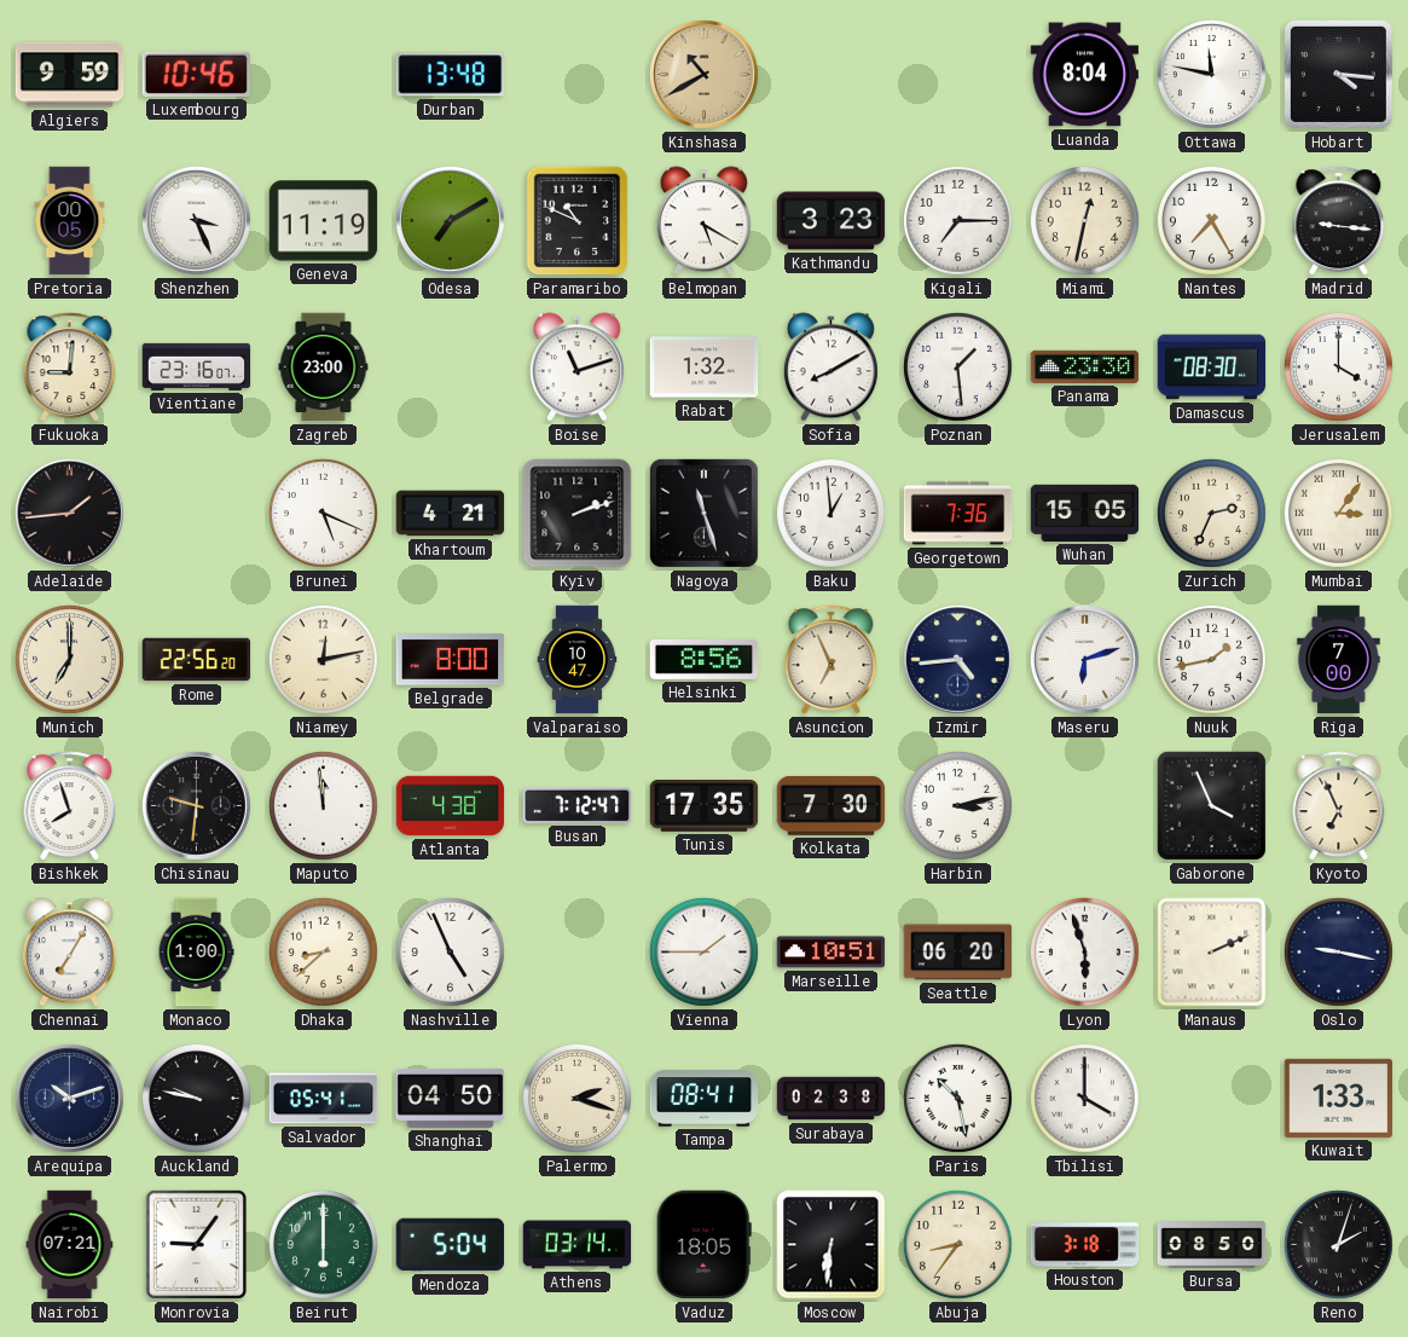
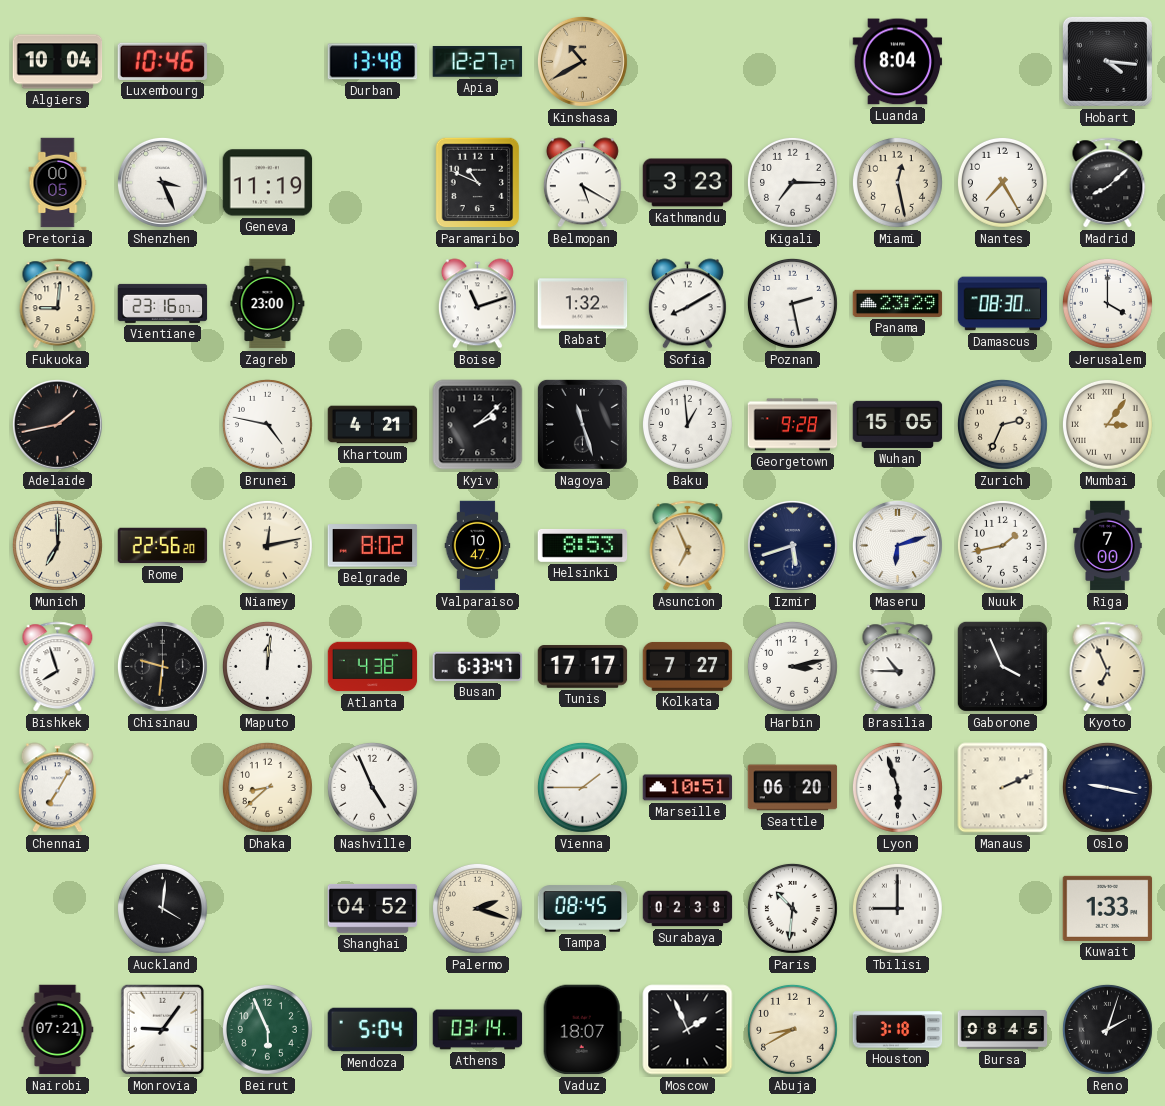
Algiers: 9:59 -> 10:04 (58, 62)
Apia: none -> 12:27 (478, 62)
Ottawa: 11:47 -> none (1211, 74)
Odesa: 7:10 -> none (450, 220)
Miami: 12:32 -> 12:28 (897, 182)
Madrid: 9:16 -> 8:08 (1108, 183)
Poznan: 1:29 -> 2:28 (792, 303)
Panama: 23:30 -> 23:29 (898, 303)
Adelaide: 1:44 -> 1:43 (57, 424)
Brunei: 5:19 -> 4:47 (267, 424)
Kyiv: 2:12 -> 2:08 (478, 425)
Georgetown: 7:36 -> 9:28 (793, 425)
Belgrade: 8:00 -> 8:02 (373, 546)
Helsinki: 8:56 -> 8:53 (583, 546)
Izmir: 4:44 -> 5:42 (792, 545)
Maputo: 11:59 -> 12:01 (267, 666)
Busan: 7:12 -> 6:33 (478, 666)
Tunis: 17:35 -> 17:17 (583, 667)
Kolkata: 7:30 -> 7:27 (688, 666)
Brasilia: none -> 10:45 (898, 667)
Monaco: 1:00 -> none (196, 953)
Arequipa: 10:12 -> none (69, 1098)
Auckland: 9:47 -> 4:01 (162, 908)
Salvador: 05:41 -> none (324, 1099)
Shanghai: 04:50 -> 04:52 (373, 909)
Tampa: 08:41 -> 08:45 (583, 909)
Paris: 10:28 -> 10:31 (792, 908)
Tbilisi: 4:00 -> 9:00 (897, 908)
Beirut: 6:00 -> 5:56 (267, 1029)
Vaduz: 18:05 -> 18:07 (582, 1030)
Moscow: 6:31 -> 1:56 (688, 1030)
Abuja: 8:36 -> 8:40 (792, 1029)
Bursa: 08:50 -> 08:45 (1003, 1030)
